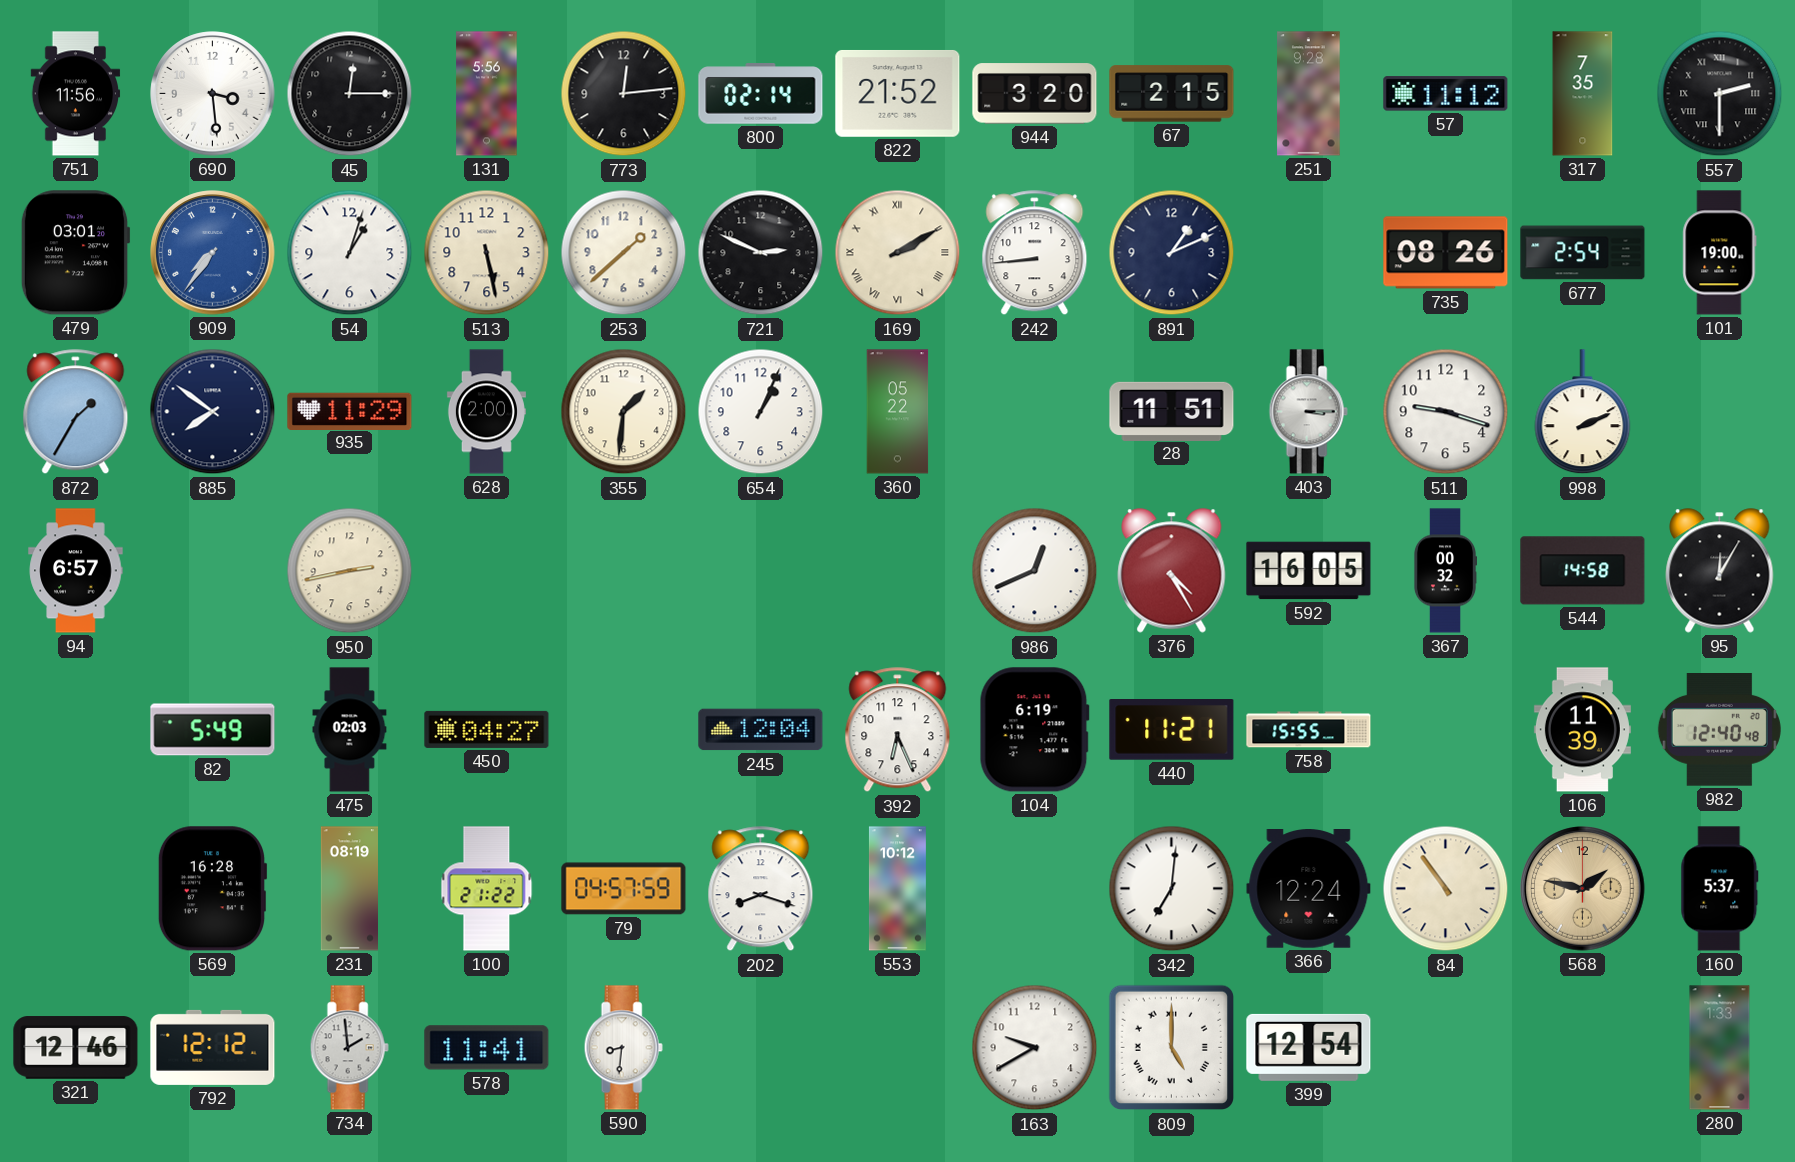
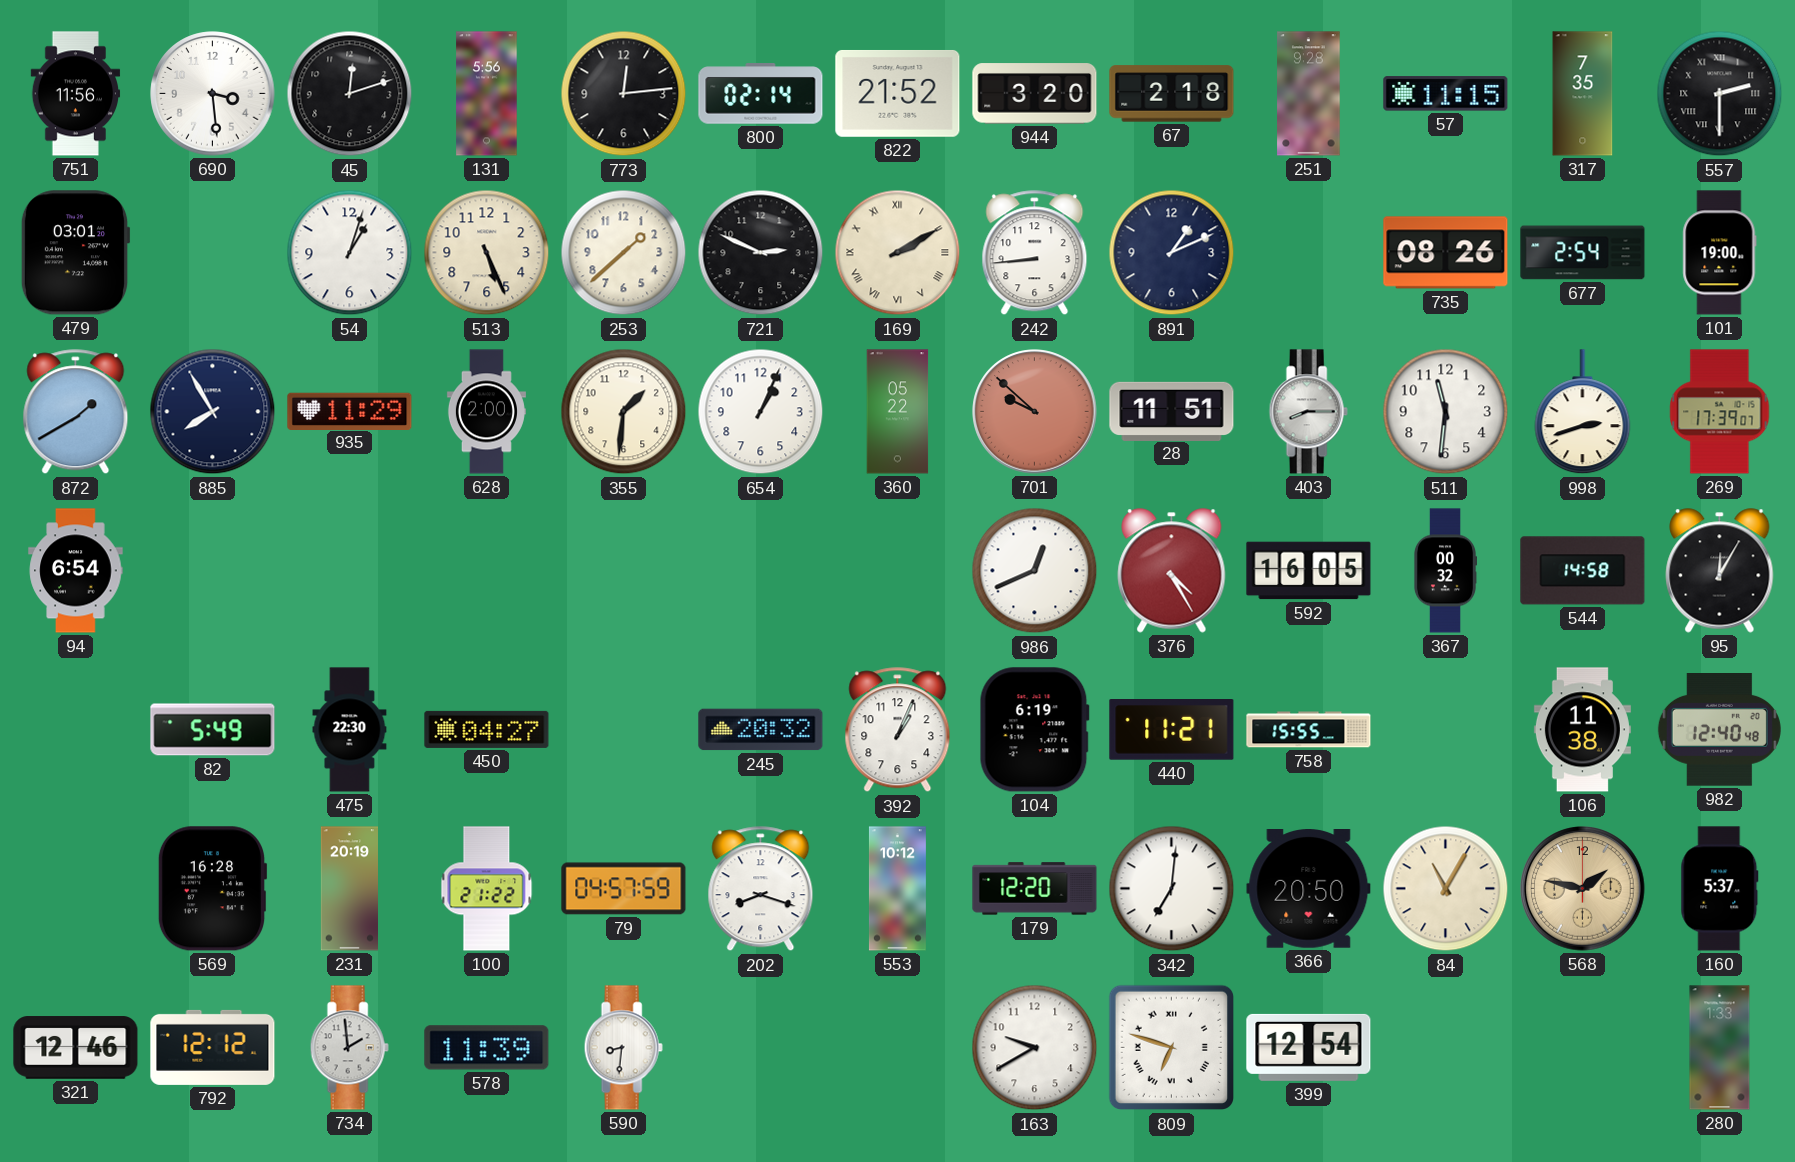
45: 12:15 -> 12:12 (350, 94)
67: 2:15 -> 2:18 (1172, 94)
57: 11:12 -> 11:15 (1446, 94)
909: 7:36 -> none (213, 253)
513: 5:28 -> 5:26 (487, 253)
872: 1:35 -> 1:40 (76, 412)
885: 7:51 -> 7:55 (213, 412)
701: none -> 9:52 (1035, 412)
403: 3:15 -> 8:15 (1308, 412)
511: 9:18 -> 11:31 (1446, 412)
998: 2:11 -> 2:42 (1583, 412)
269: none -> 17:39 (1720, 412)
94: 6:57 -> 6:54 (76, 571)
950: 2:43 -> none (350, 571)
475: 02:03 -> 22:30 (350, 730)
245: 12:04 -> 20:32 (761, 730)
392: 6:26 -> 1:04 (898, 730)
106: 11:39 -> 11:38 (1582, 730)
231: 08:19 -> 20:19 (349, 889)
179: none -> 12:20 (1035, 889)
366: 12:24 -> 20:50 (1309, 889)
84: 10:54 -> 11:05 (1446, 889)
578: 11:41 -> 11:39 (487, 1048)
809: 5:00 -> 6:48 (1172, 1048)
